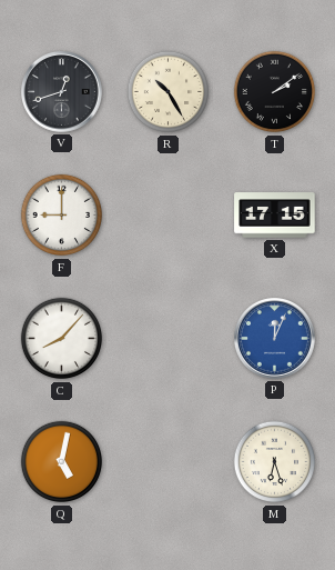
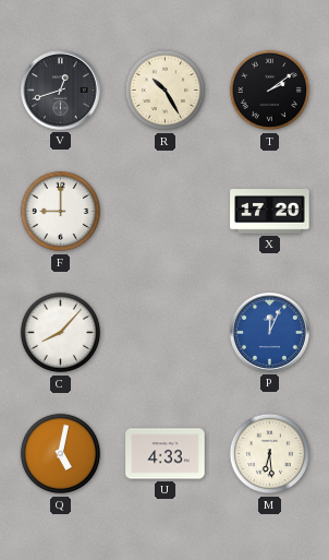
X: 17:15 -> 17:20 (270, 212)
U: none -> 4:33 (166, 454)
M: 6:27 -> 6:29 (270, 454)
